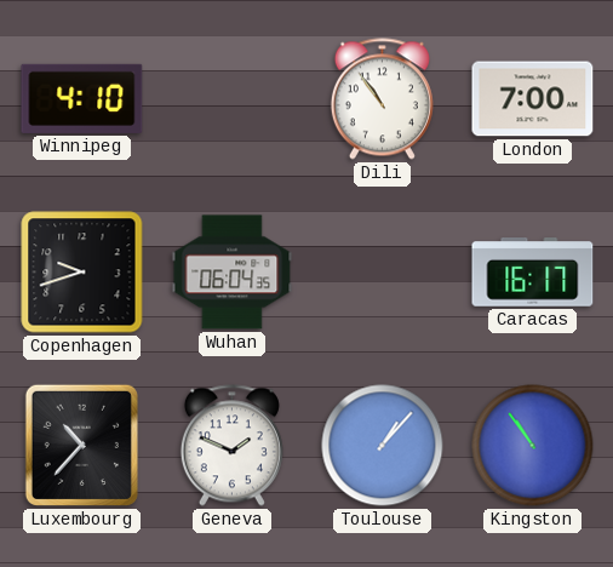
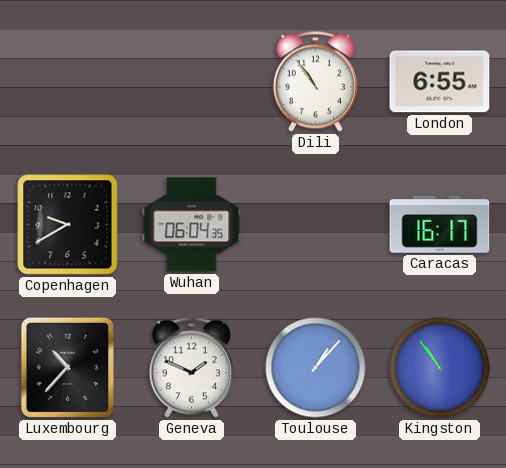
Winnipeg: 4:10 -> none (82, 98)
London: 7:00 -> 6:55 (440, 82)
Copenhagen: 9:42 -> 9:40 (68, 225)
